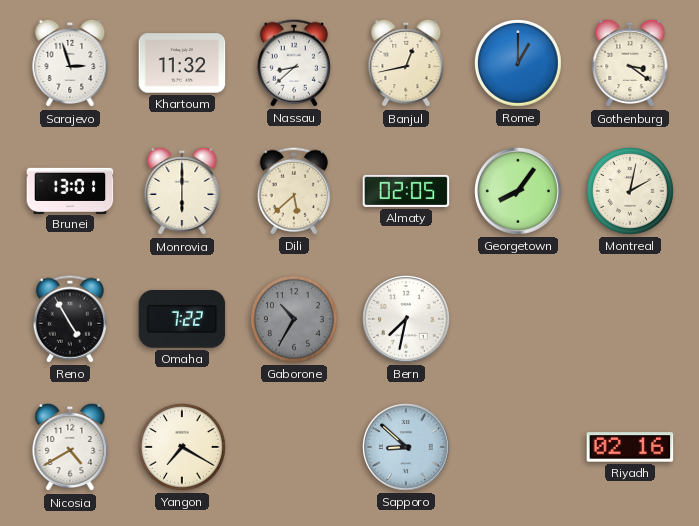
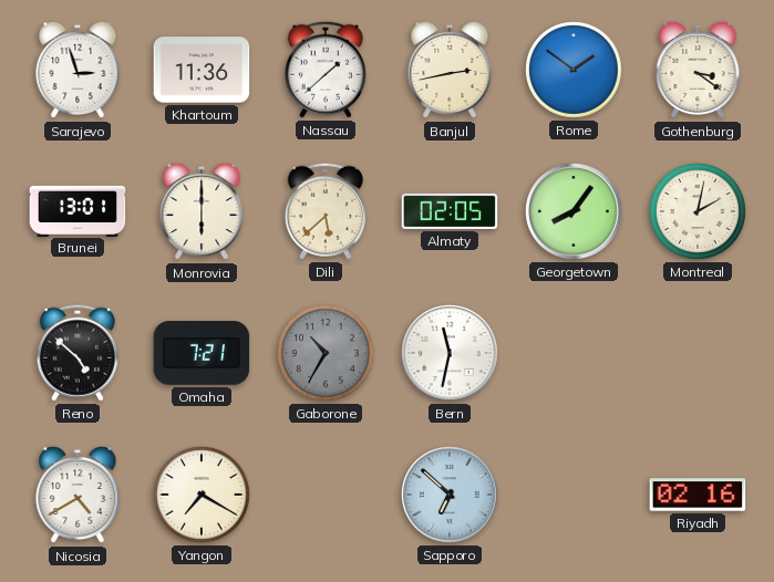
Khartoum: 11:32 -> 11:36 (202, 70)
Nassau: 8:38 -> 1:38 (326, 70)
Banjul: 12:43 -> 2:43 (450, 70)
Rome: 1:00 -> 1:51 (575, 71)
Reno: 4:55 -> 4:52 (78, 353)
Omaha: 7:22 -> 7:21 (202, 354)
Bern: 7:32 -> 11:32 (451, 354)
Sapporo: 8:52 -> 6:52 (451, 496)
